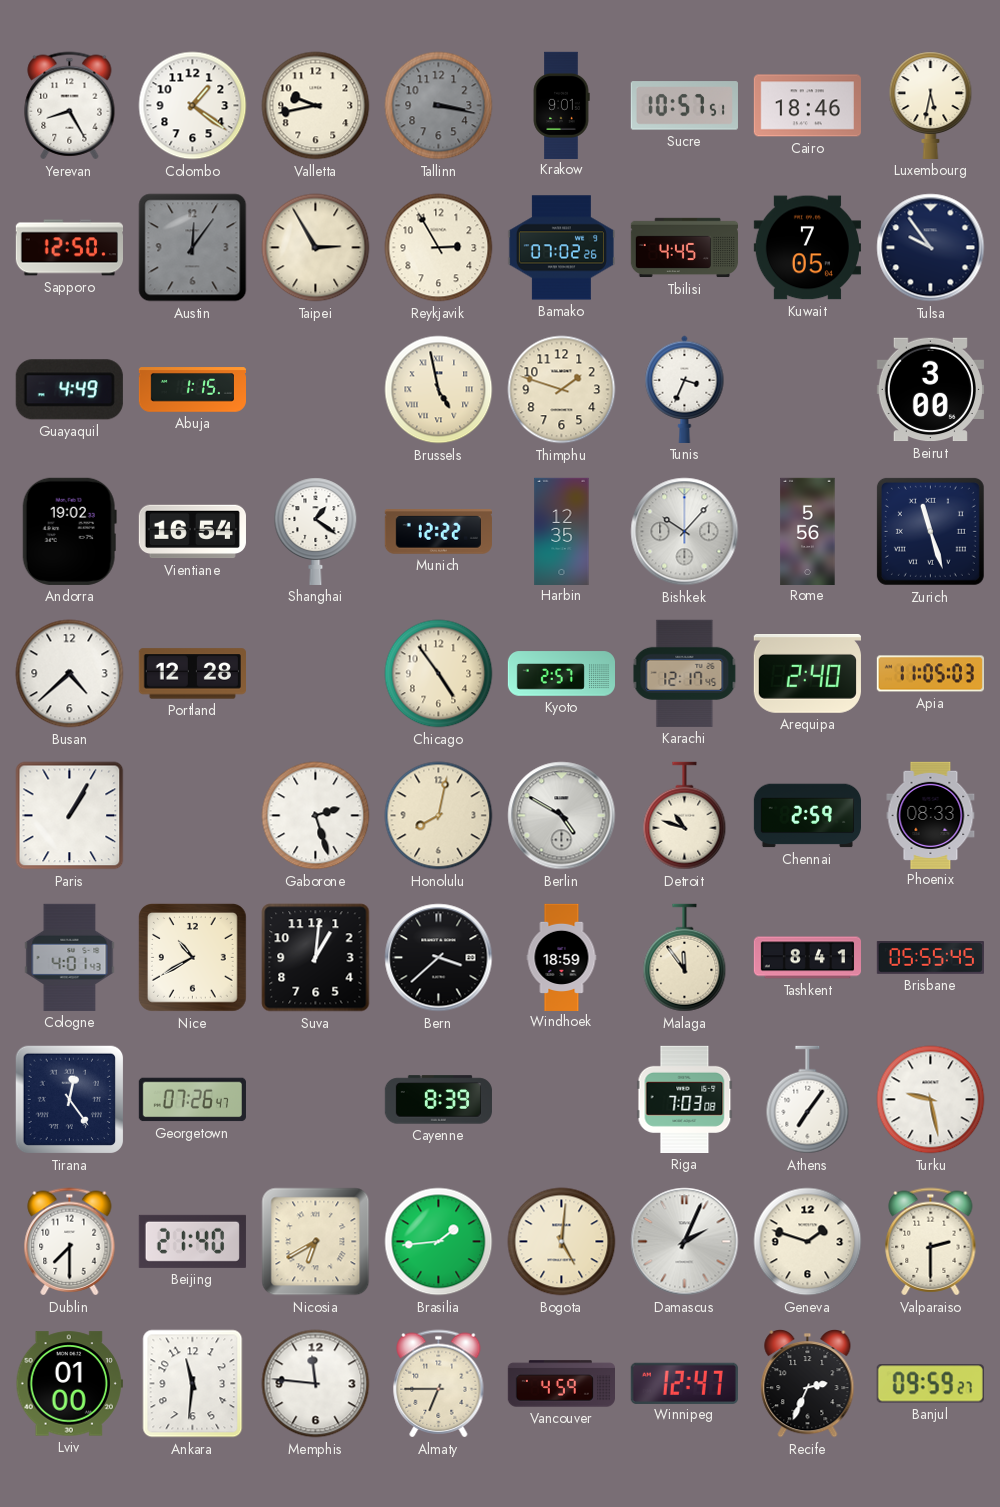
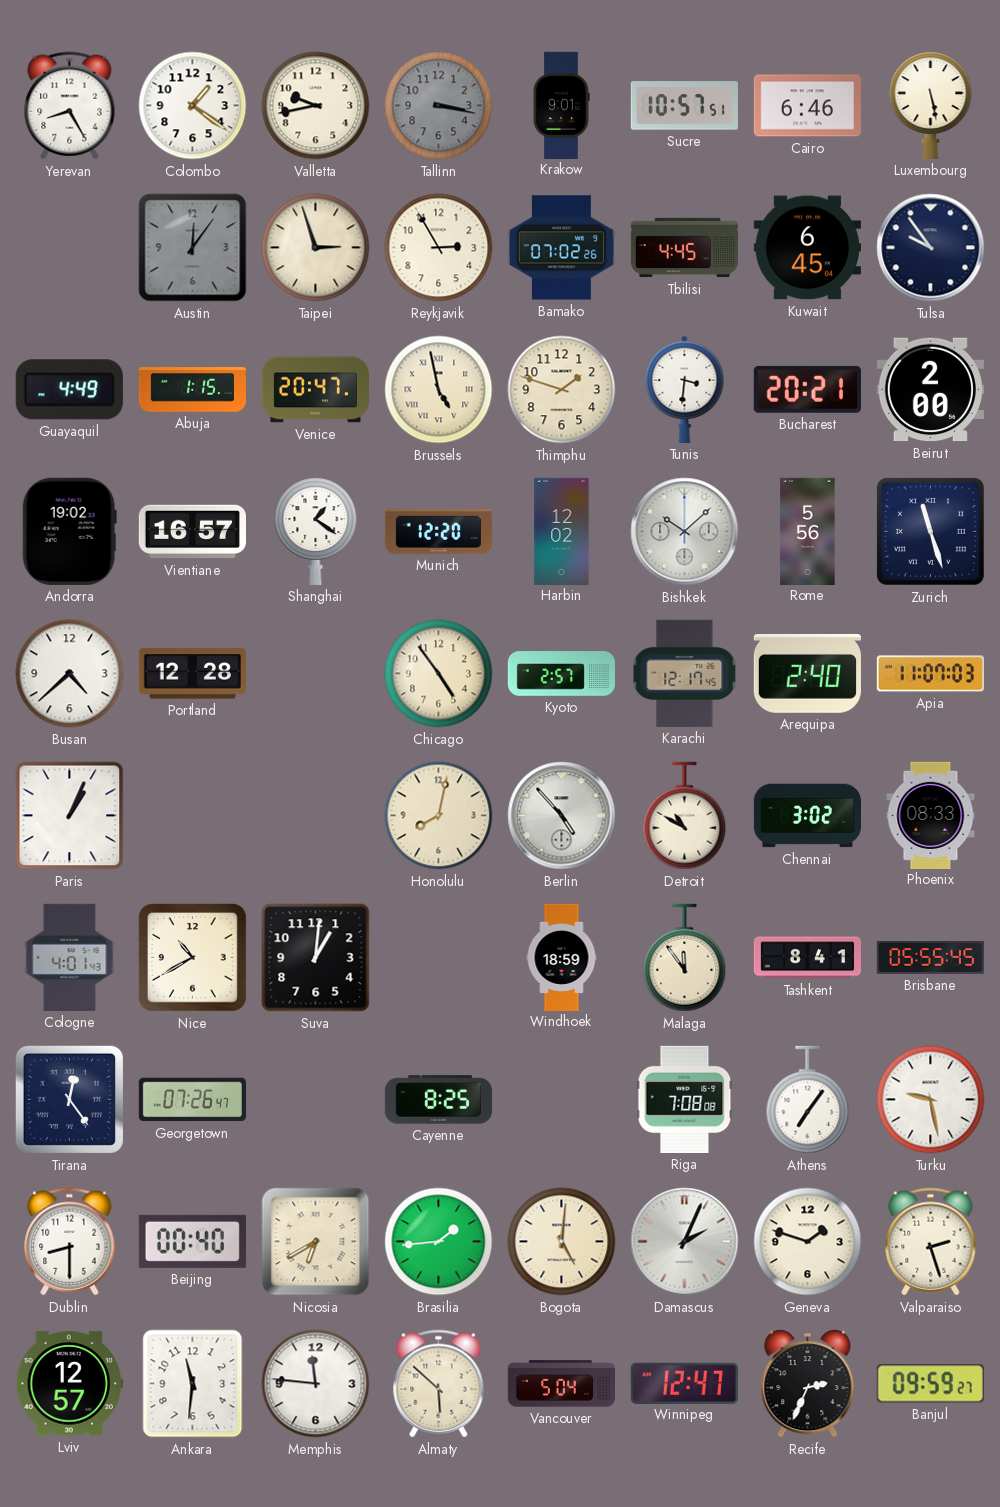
Cairo: 18:46 -> 6:46 (807, 106)
Luxembourg: 5:32 -> 5:28 (931, 105)
Sapporo: 12:50 -> none (69, 248)
Taipei: 2:55 -> 2:57 (316, 248)
Kuwait: 7:05 -> 6:45 (807, 248)
Venice: none -> 20:47 (315, 390)
Tunis: 3:34 -> 3:31 (685, 389)
Bucharest: none -> 20:21 (807, 389)
Beirut: 3:00 -> 2:00 (930, 390)
Vientiane: 16:54 -> 16:57 (192, 532)
Munich: 12:22 -> 12:20 (438, 532)
Harbin: 12:35 -> 12:02 (562, 531)
Bishkek: 10:07 -> 10:08 (685, 532)
Apia: 11:05 -> 11:07 (930, 674)
Paris: 1:05 -> 1:04 (70, 816)
Gaborone: 2:27 -> none (316, 816)
Berlin: 4:50 -> 4:53 (562, 816)
Detroit: 10:48 -> 10:50 (685, 816)
Chennai: 2:59 -> 3:02 (807, 816)
Bern: 3:38 -> none (439, 958)
Cayenne: 8:39 -> 8:25 (438, 1100)
Riga: 7:03 -> 7:08 (685, 1099)
Dublin: 7:30 -> 8:30 (70, 1242)
Beijing: 21:40 -> 00:40 (192, 1241)
Valparaiso: 2:30 -> 2:27 (931, 1242)
Lviv: 01:00 -> 12:57 (69, 1384)
Almaty: 6:45 -> 5:52 (439, 1384)
Vancouver: 4:59 -> 5:04 (561, 1384)
